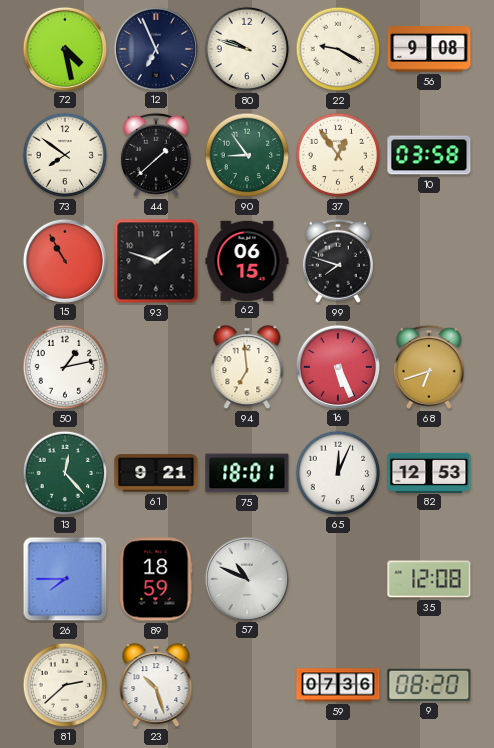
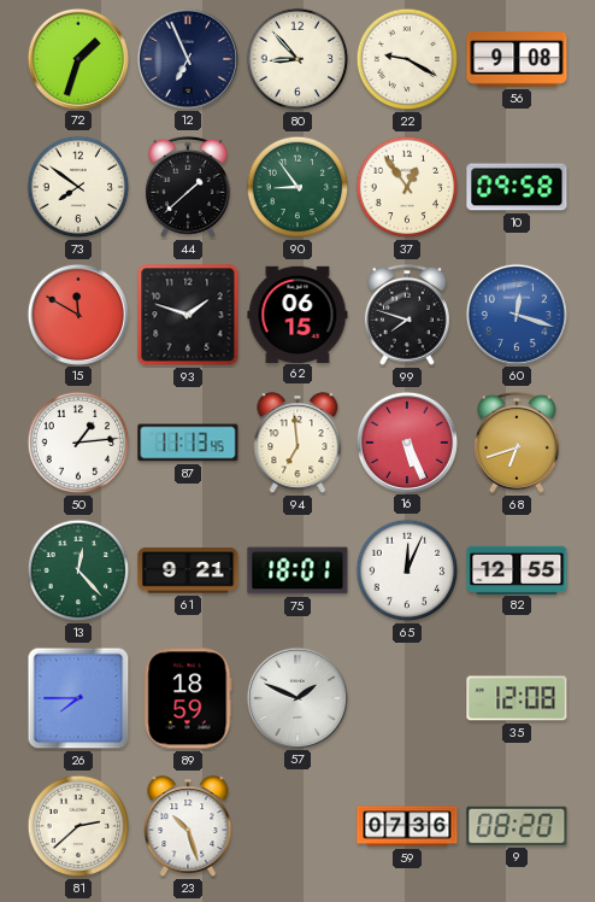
72: 4:28 -> 1:33 (77, 58)
80: 9:48 -> 8:53 (297, 59)
10: 03:58 -> 09:58 (517, 187)
15: 10:55 -> 11:50 (77, 314)
60: none -> 12:18 (516, 314)
50: 1:13 -> 1:14 (78, 443)
87: none -> 11:13 (188, 443)
82: 12:53 -> 12:55 (517, 569)
57: 10:49 -> 1:49 (296, 697)
